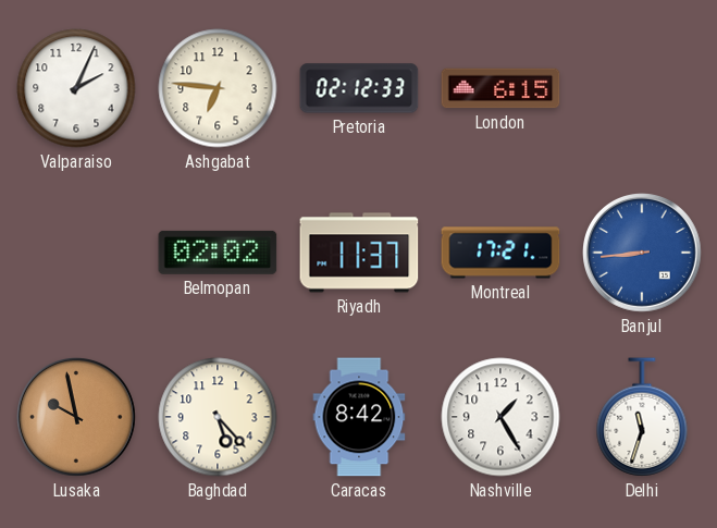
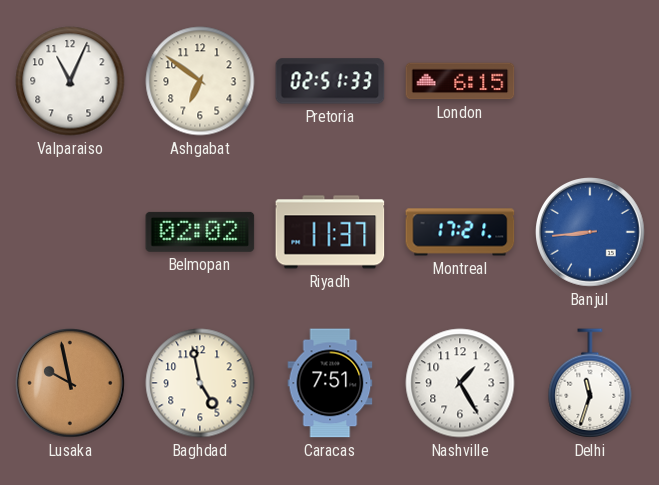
Valparaiso: 2:04 -> 11:04 (70, 81)
Ashgabat: 6:46 -> 6:51 (200, 81)
Pretoria: 02:12 -> 02:51 (330, 81)
Baghdad: 5:23 -> 4:58 (200, 383)
Caracas: 8:42 -> 7:51 (330, 383)
